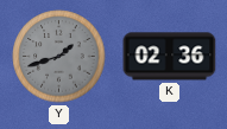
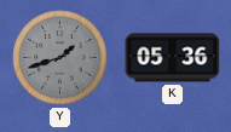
K: 02:36 -> 05:36 (173, 58)
